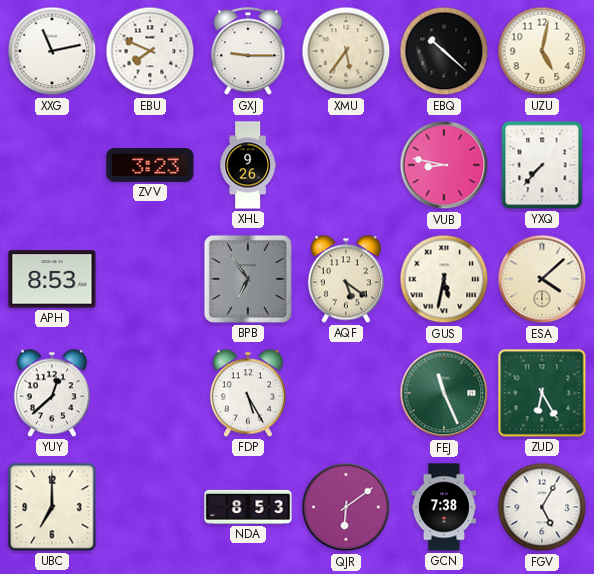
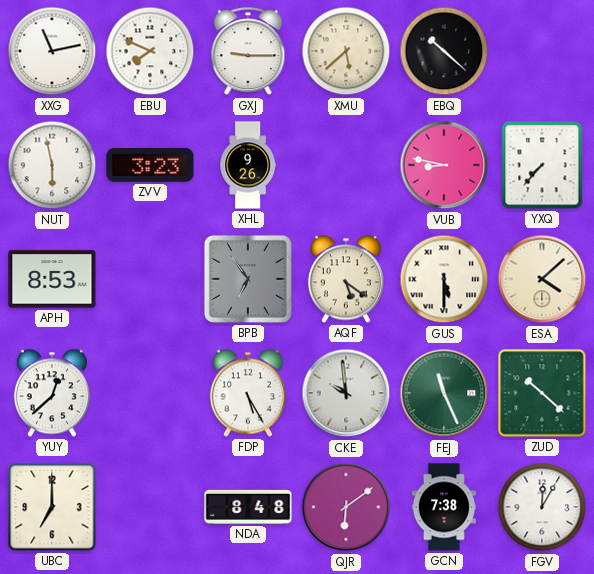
XMU: 5:36 -> 5:38 (346, 51)
UZU: 5:02 -> none (542, 51)
NUT: none -> 5:58 (52, 165)
GUS: 5:32 -> 5:30 (444, 279)
CKE: none -> 9:59 (346, 393)
ZUD: 6:25 -> 10:22 (542, 393)
NDA: 8:53 -> 8:48 (248, 507)
FGV: 5:05 -> 12:05 (542, 507)
